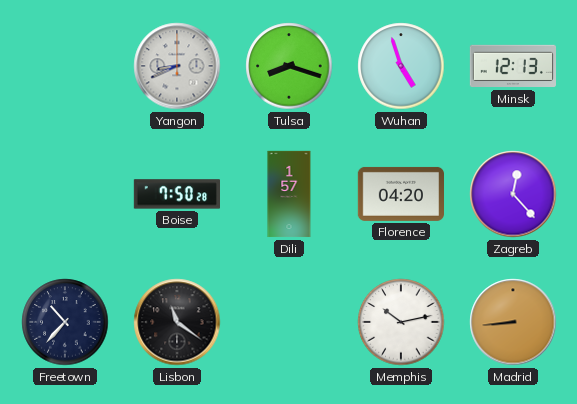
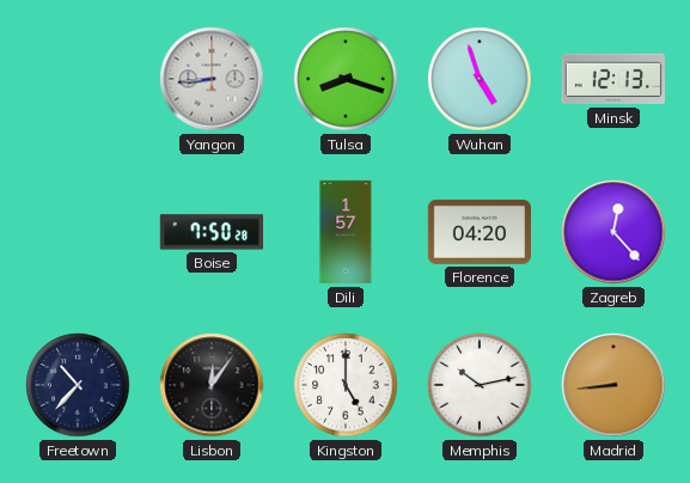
Yangon: 8:41 -> 8:44 (212, 79)
Lisbon: 11:21 -> 12:06 (212, 385)
Kingston: none -> 5:00 (346, 385)
